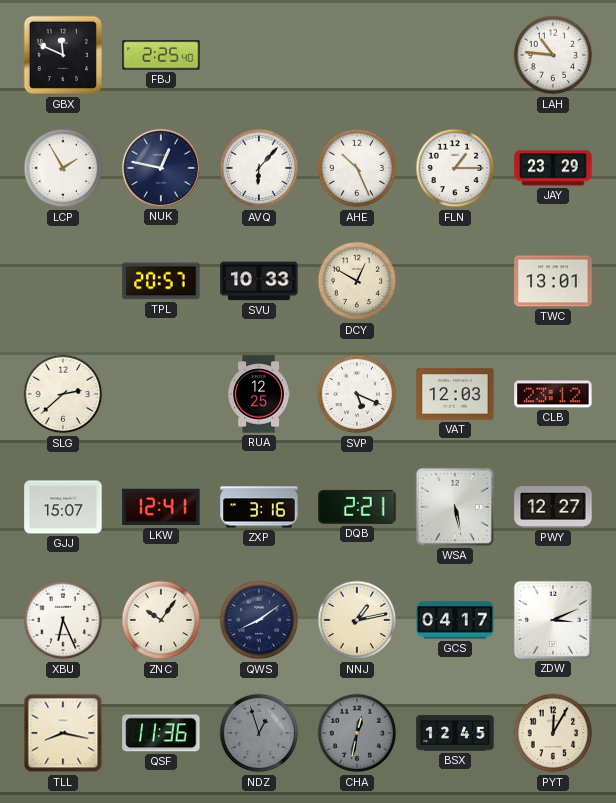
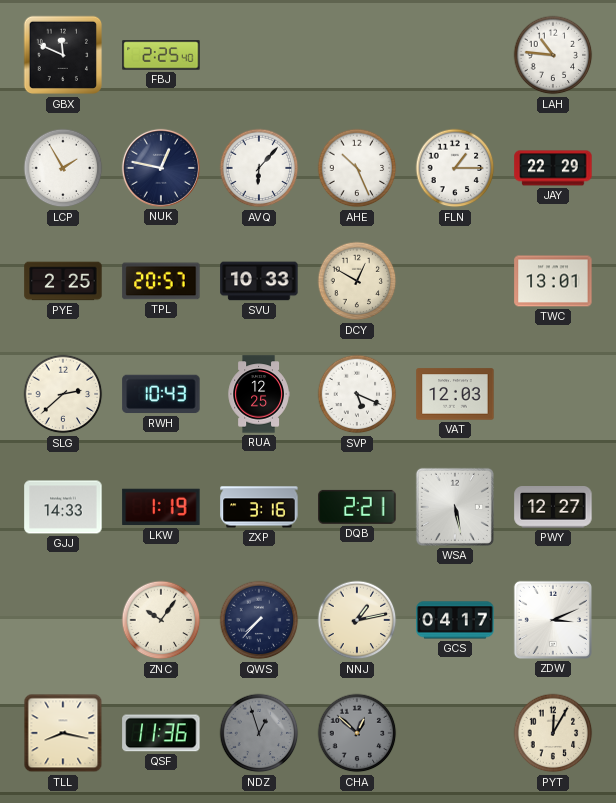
JAY: 23:29 -> 22:29 (553, 168)
PYE: none -> 2:25 (63, 281)
RWH: none -> 10:43 (161, 394)
CLB: 23:12 -> none (553, 394)
GJJ: 15:07 -> 14:33 (63, 507)
LKW: 12:41 -> 1:19 (161, 507)
XBU: 6:26 -> none (63, 620)
QWS: 8:09 -> 7:37 (259, 620)
CHA: 12:32 -> 12:52 (357, 733)
BSX: 12:45 -> none (455, 733)
